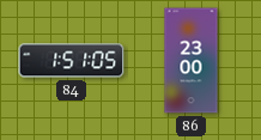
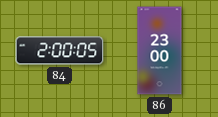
84: 1:51 -> 2:00 (60, 51)
